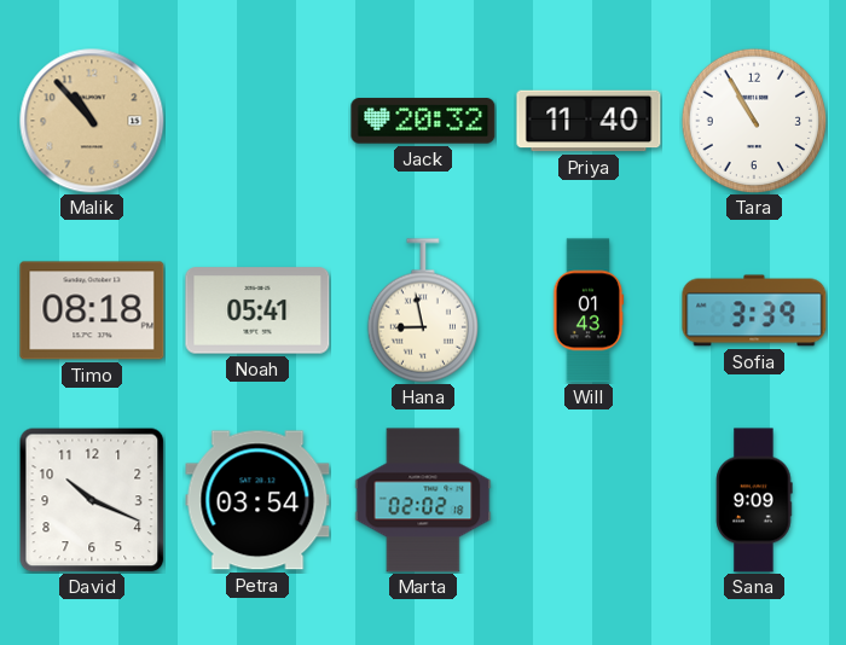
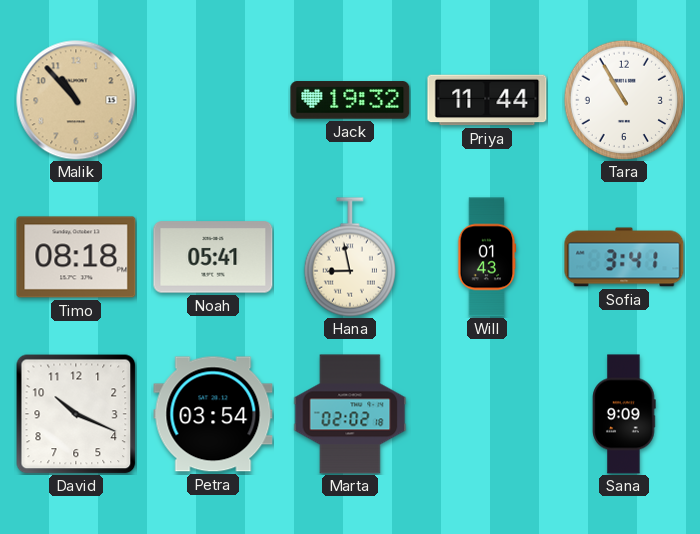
Jack: 20:32 -> 19:32 (350, 100)
Priya: 11:40 -> 11:44 (487, 100)
Sofia: 3:39 -> 3:41 (624, 257)
